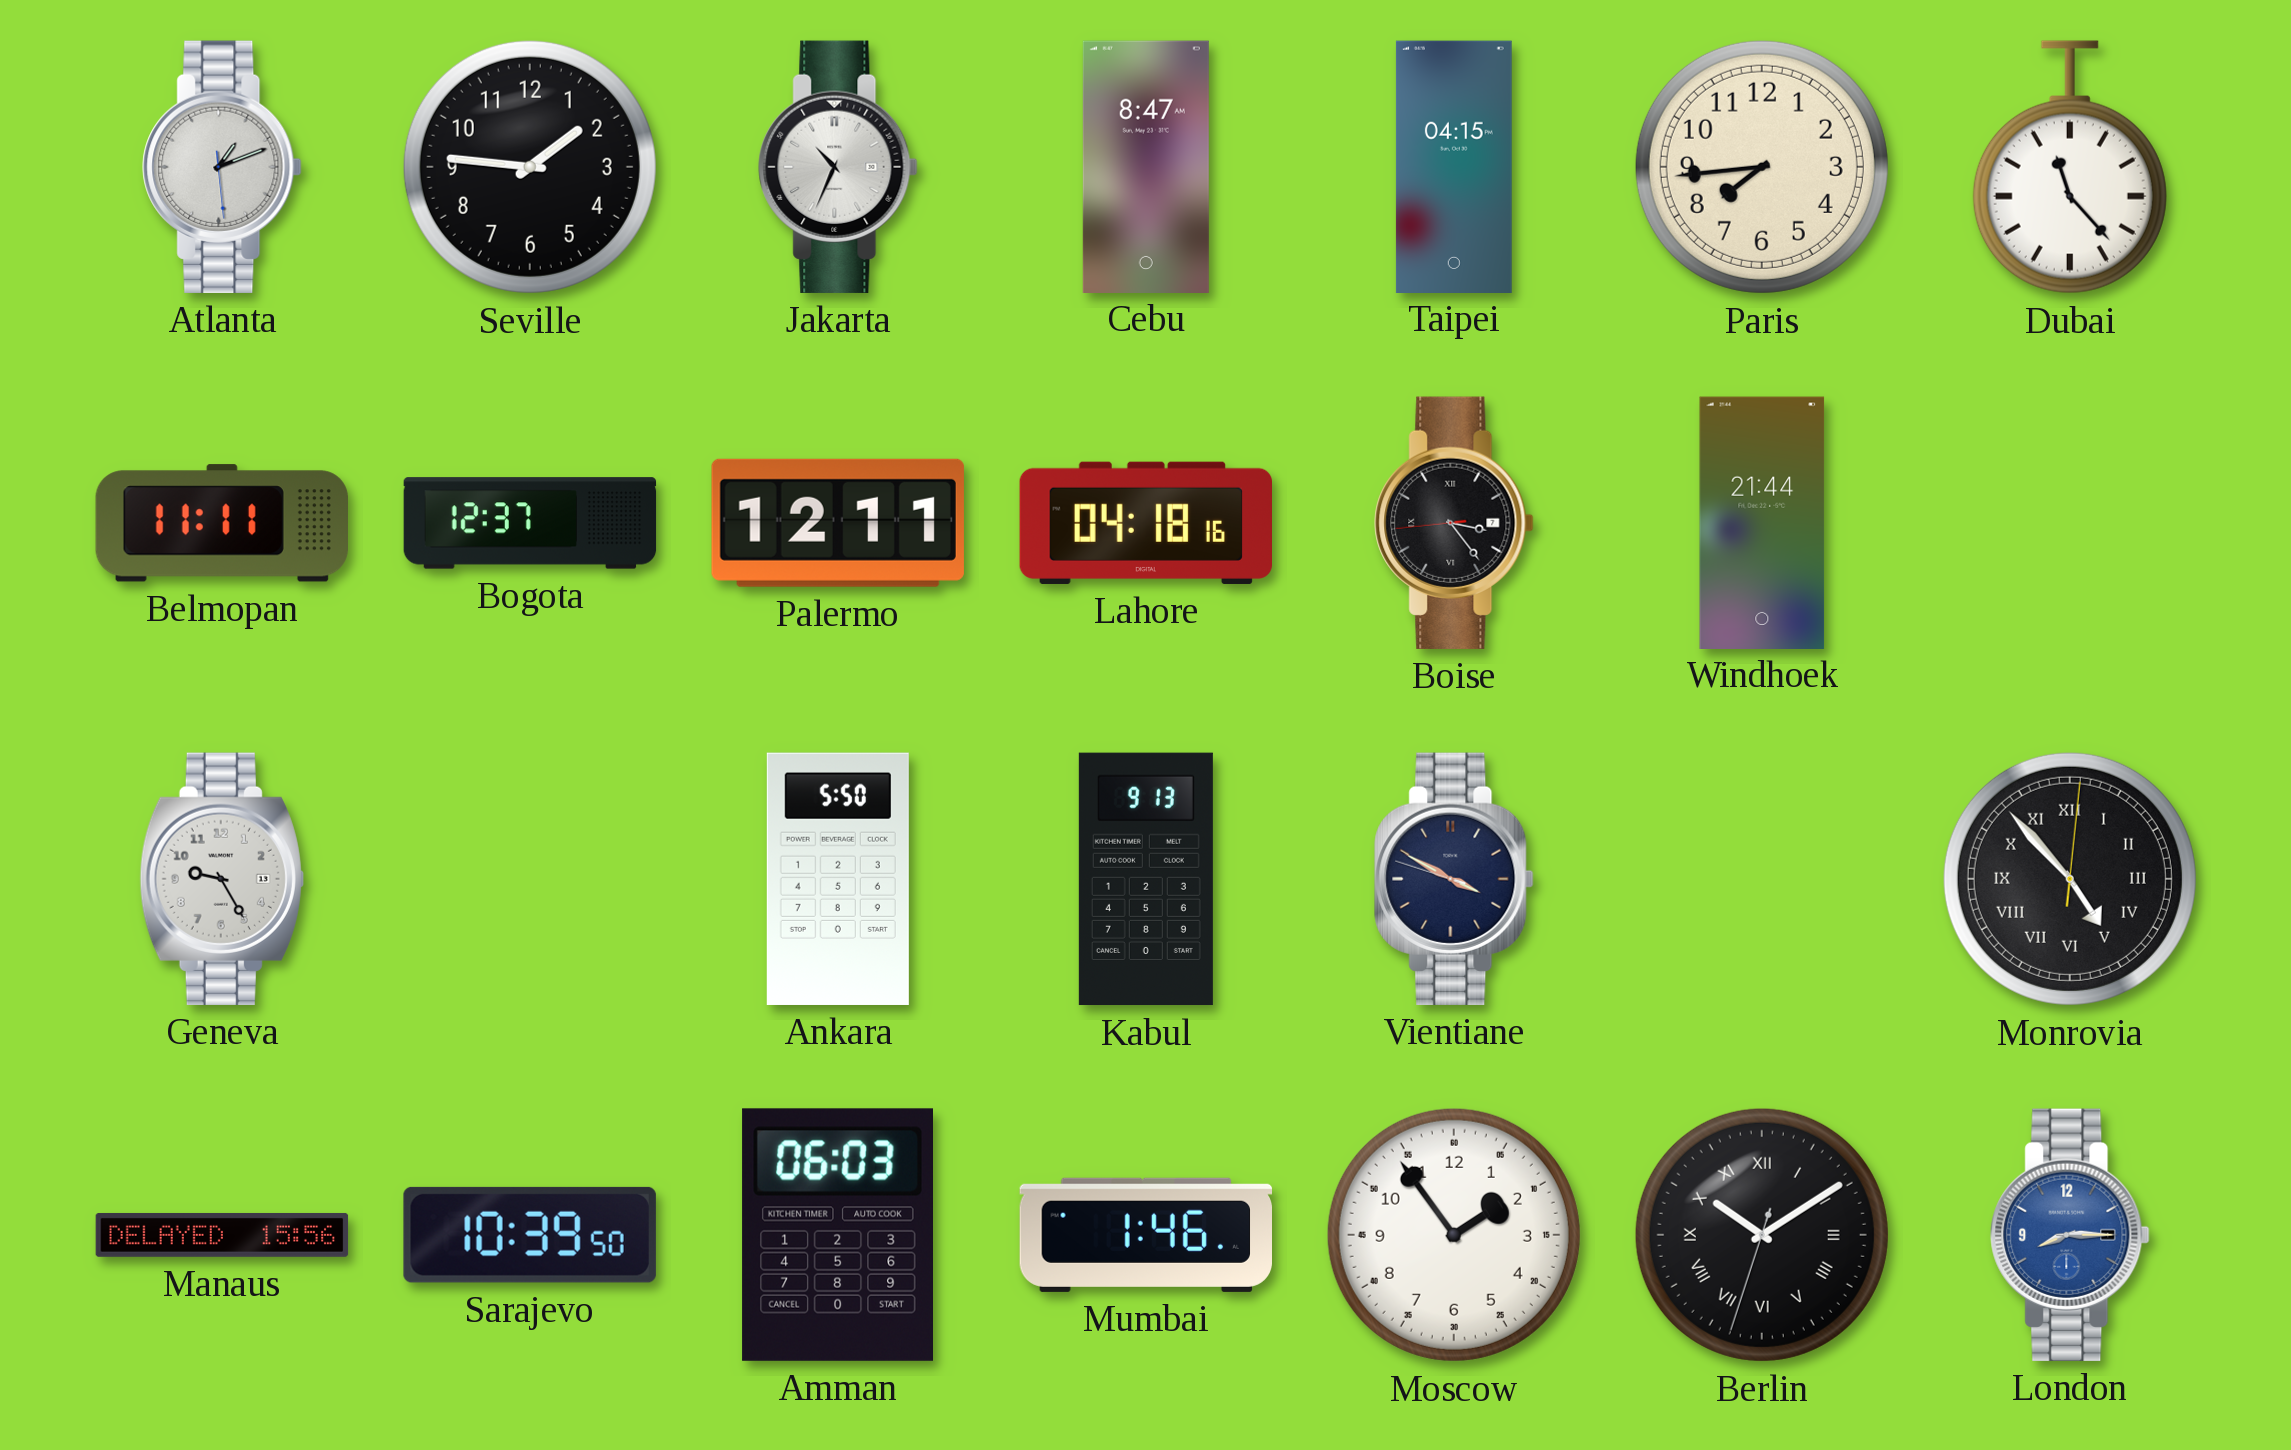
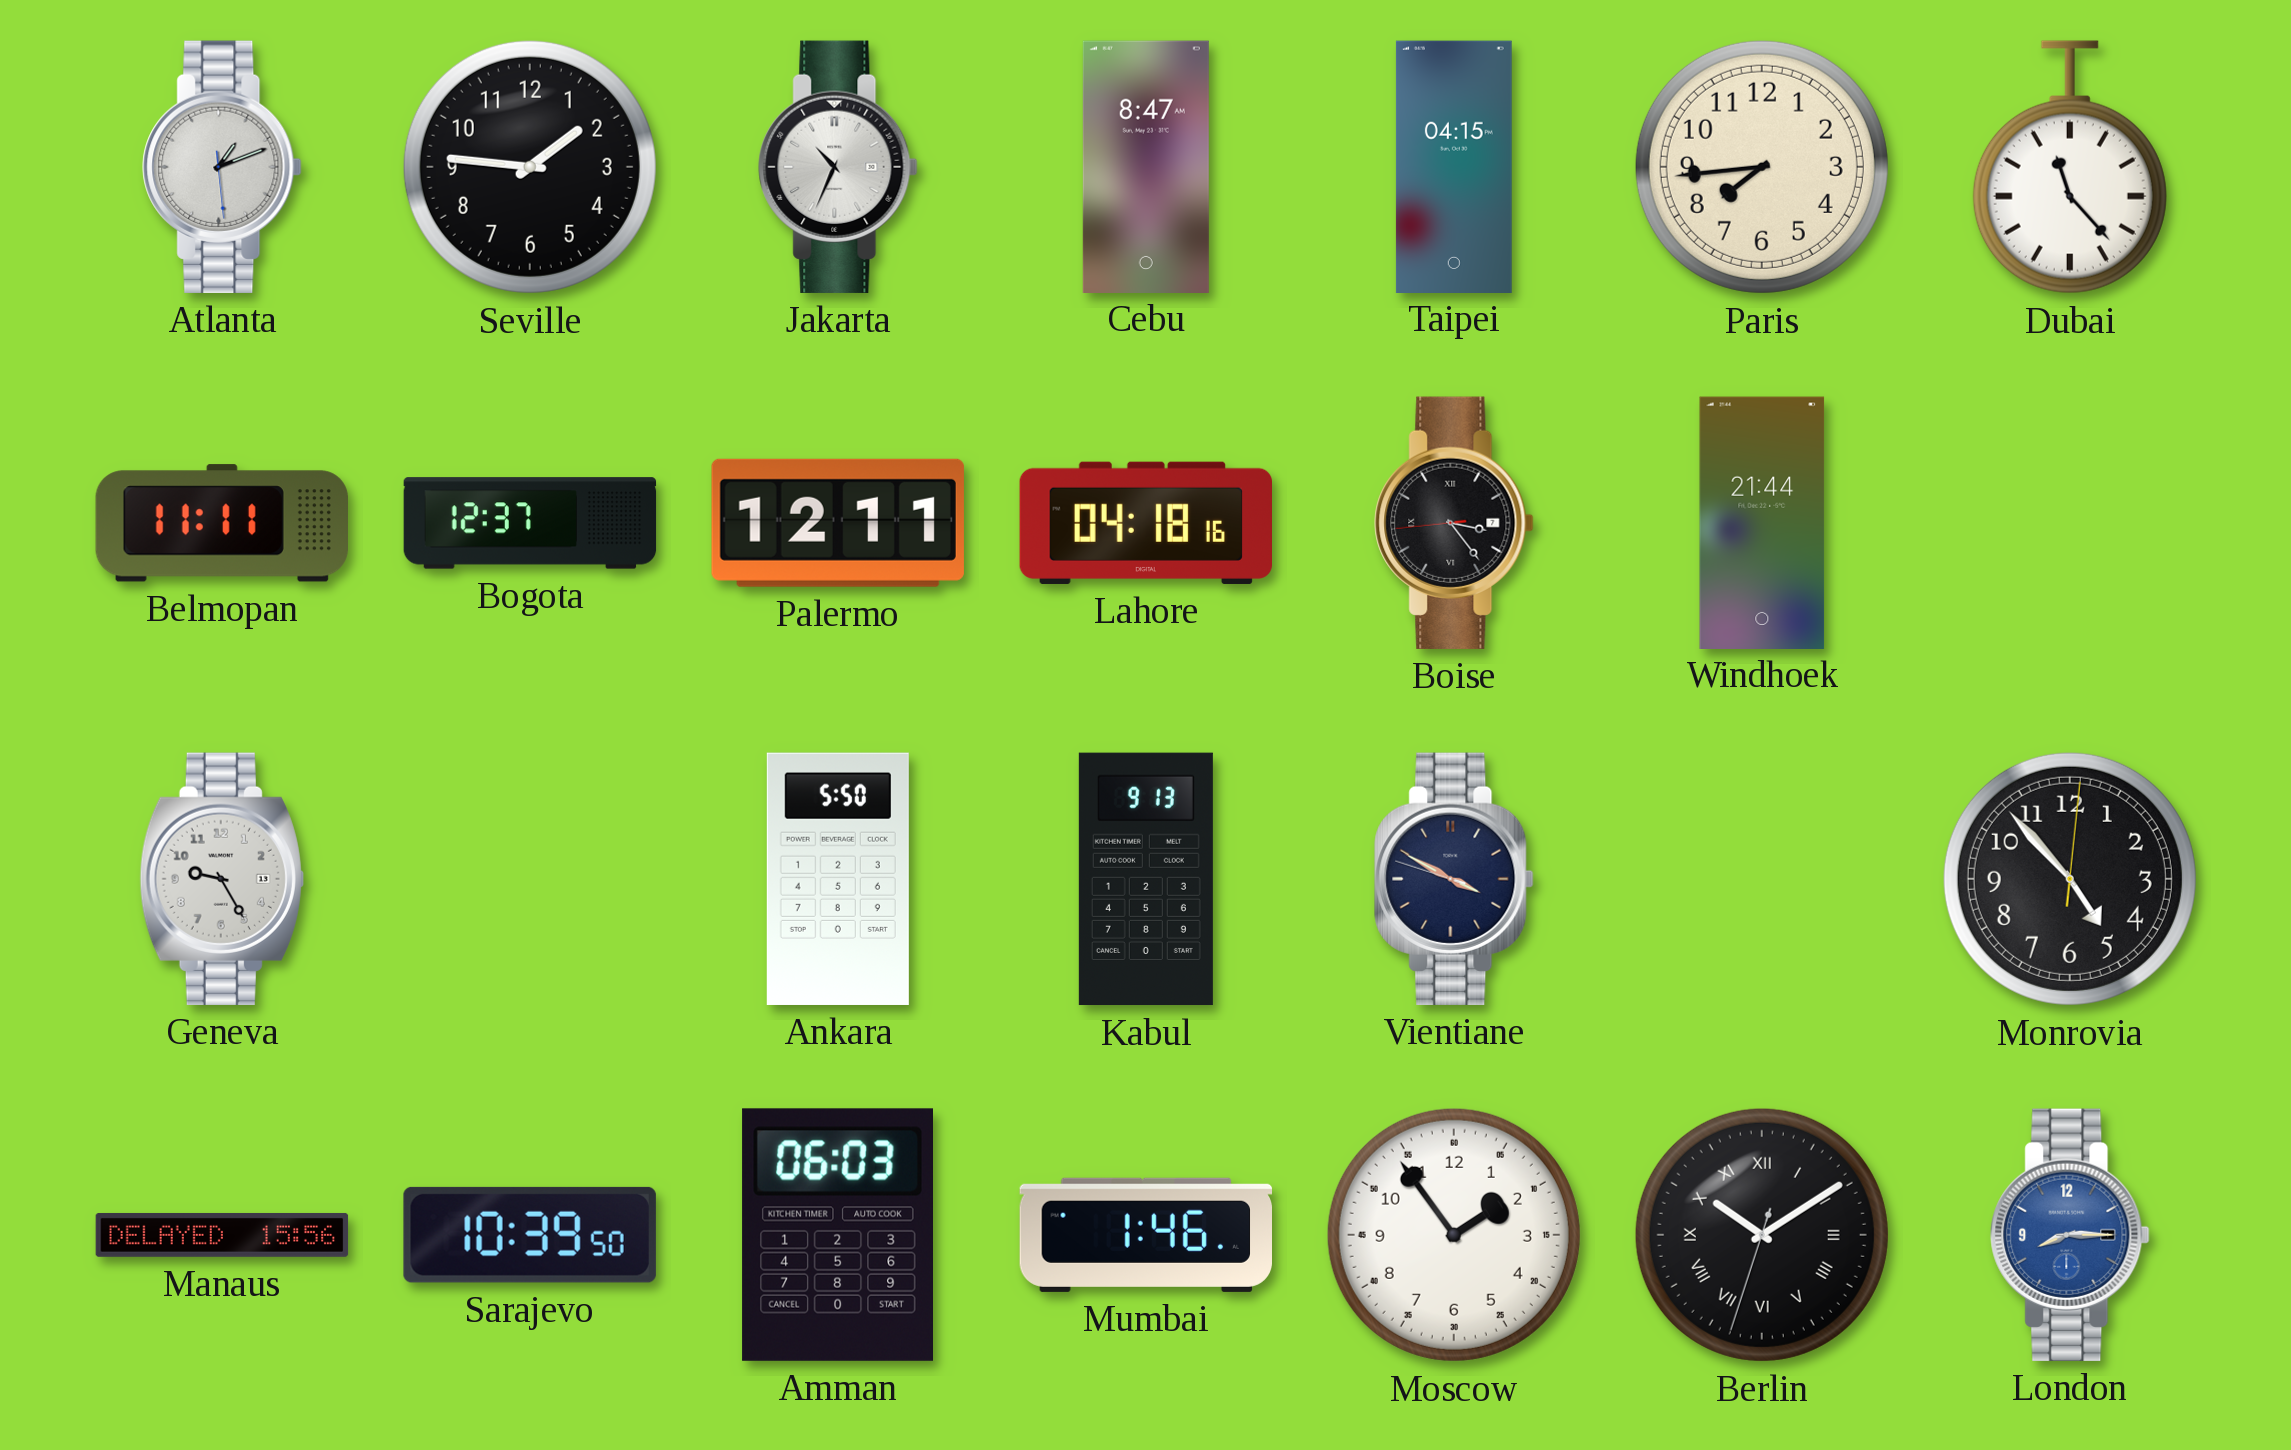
Monrovia numerals: Roman -> Arabic (2070, 879)
